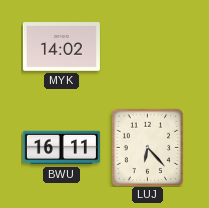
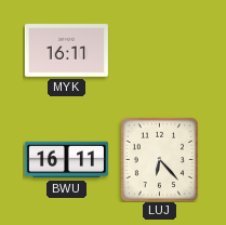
MYK: 14:02 -> 16:11 (66, 51)
